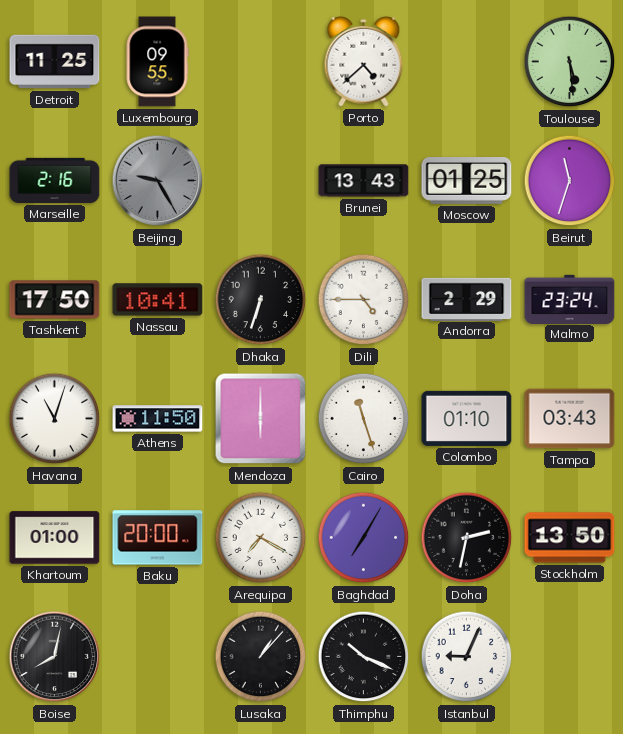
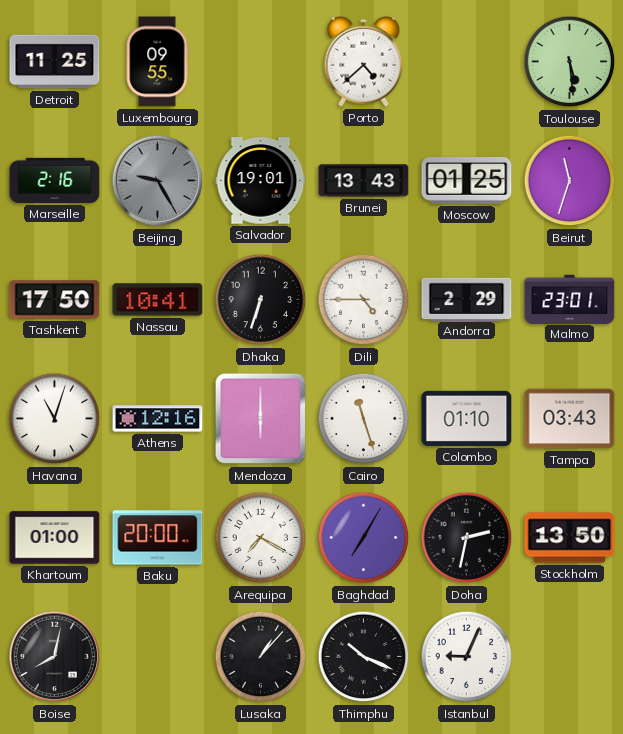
Salvador: none -> 19:01 (261, 181)
Malmo: 23:24 -> 23:01 (570, 299)
Athens: 11:50 -> 12:16 (158, 419)
